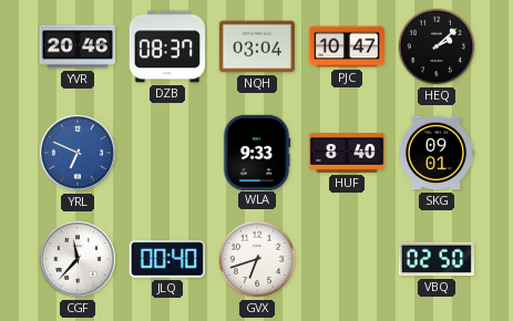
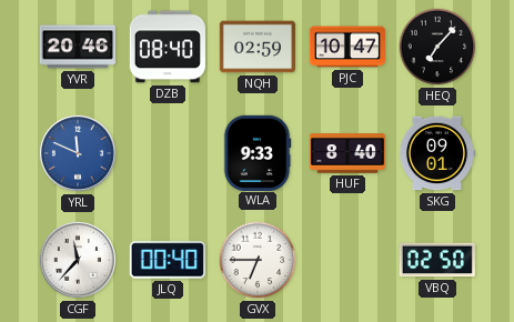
DZB: 08:37 -> 08:40 (168, 47)
NQH: 03:04 -> 02:59 (256, 47)
HEQ: 2:08 -> 7:07 (437, 47)
YRL: 6:49 -> 11:49 (78, 153)
GVX: 6:42 -> 6:45 (258, 260)
